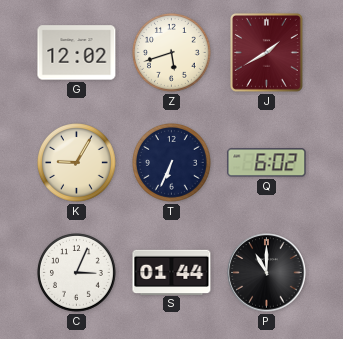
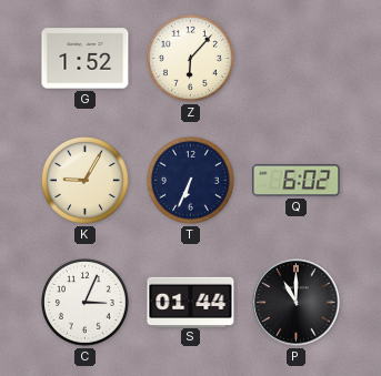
G: 12:02 -> 1:52 (86, 59)
Z: 5:42 -> 6:07 (191, 59)
J: 1:40 -> none (266, 52)
